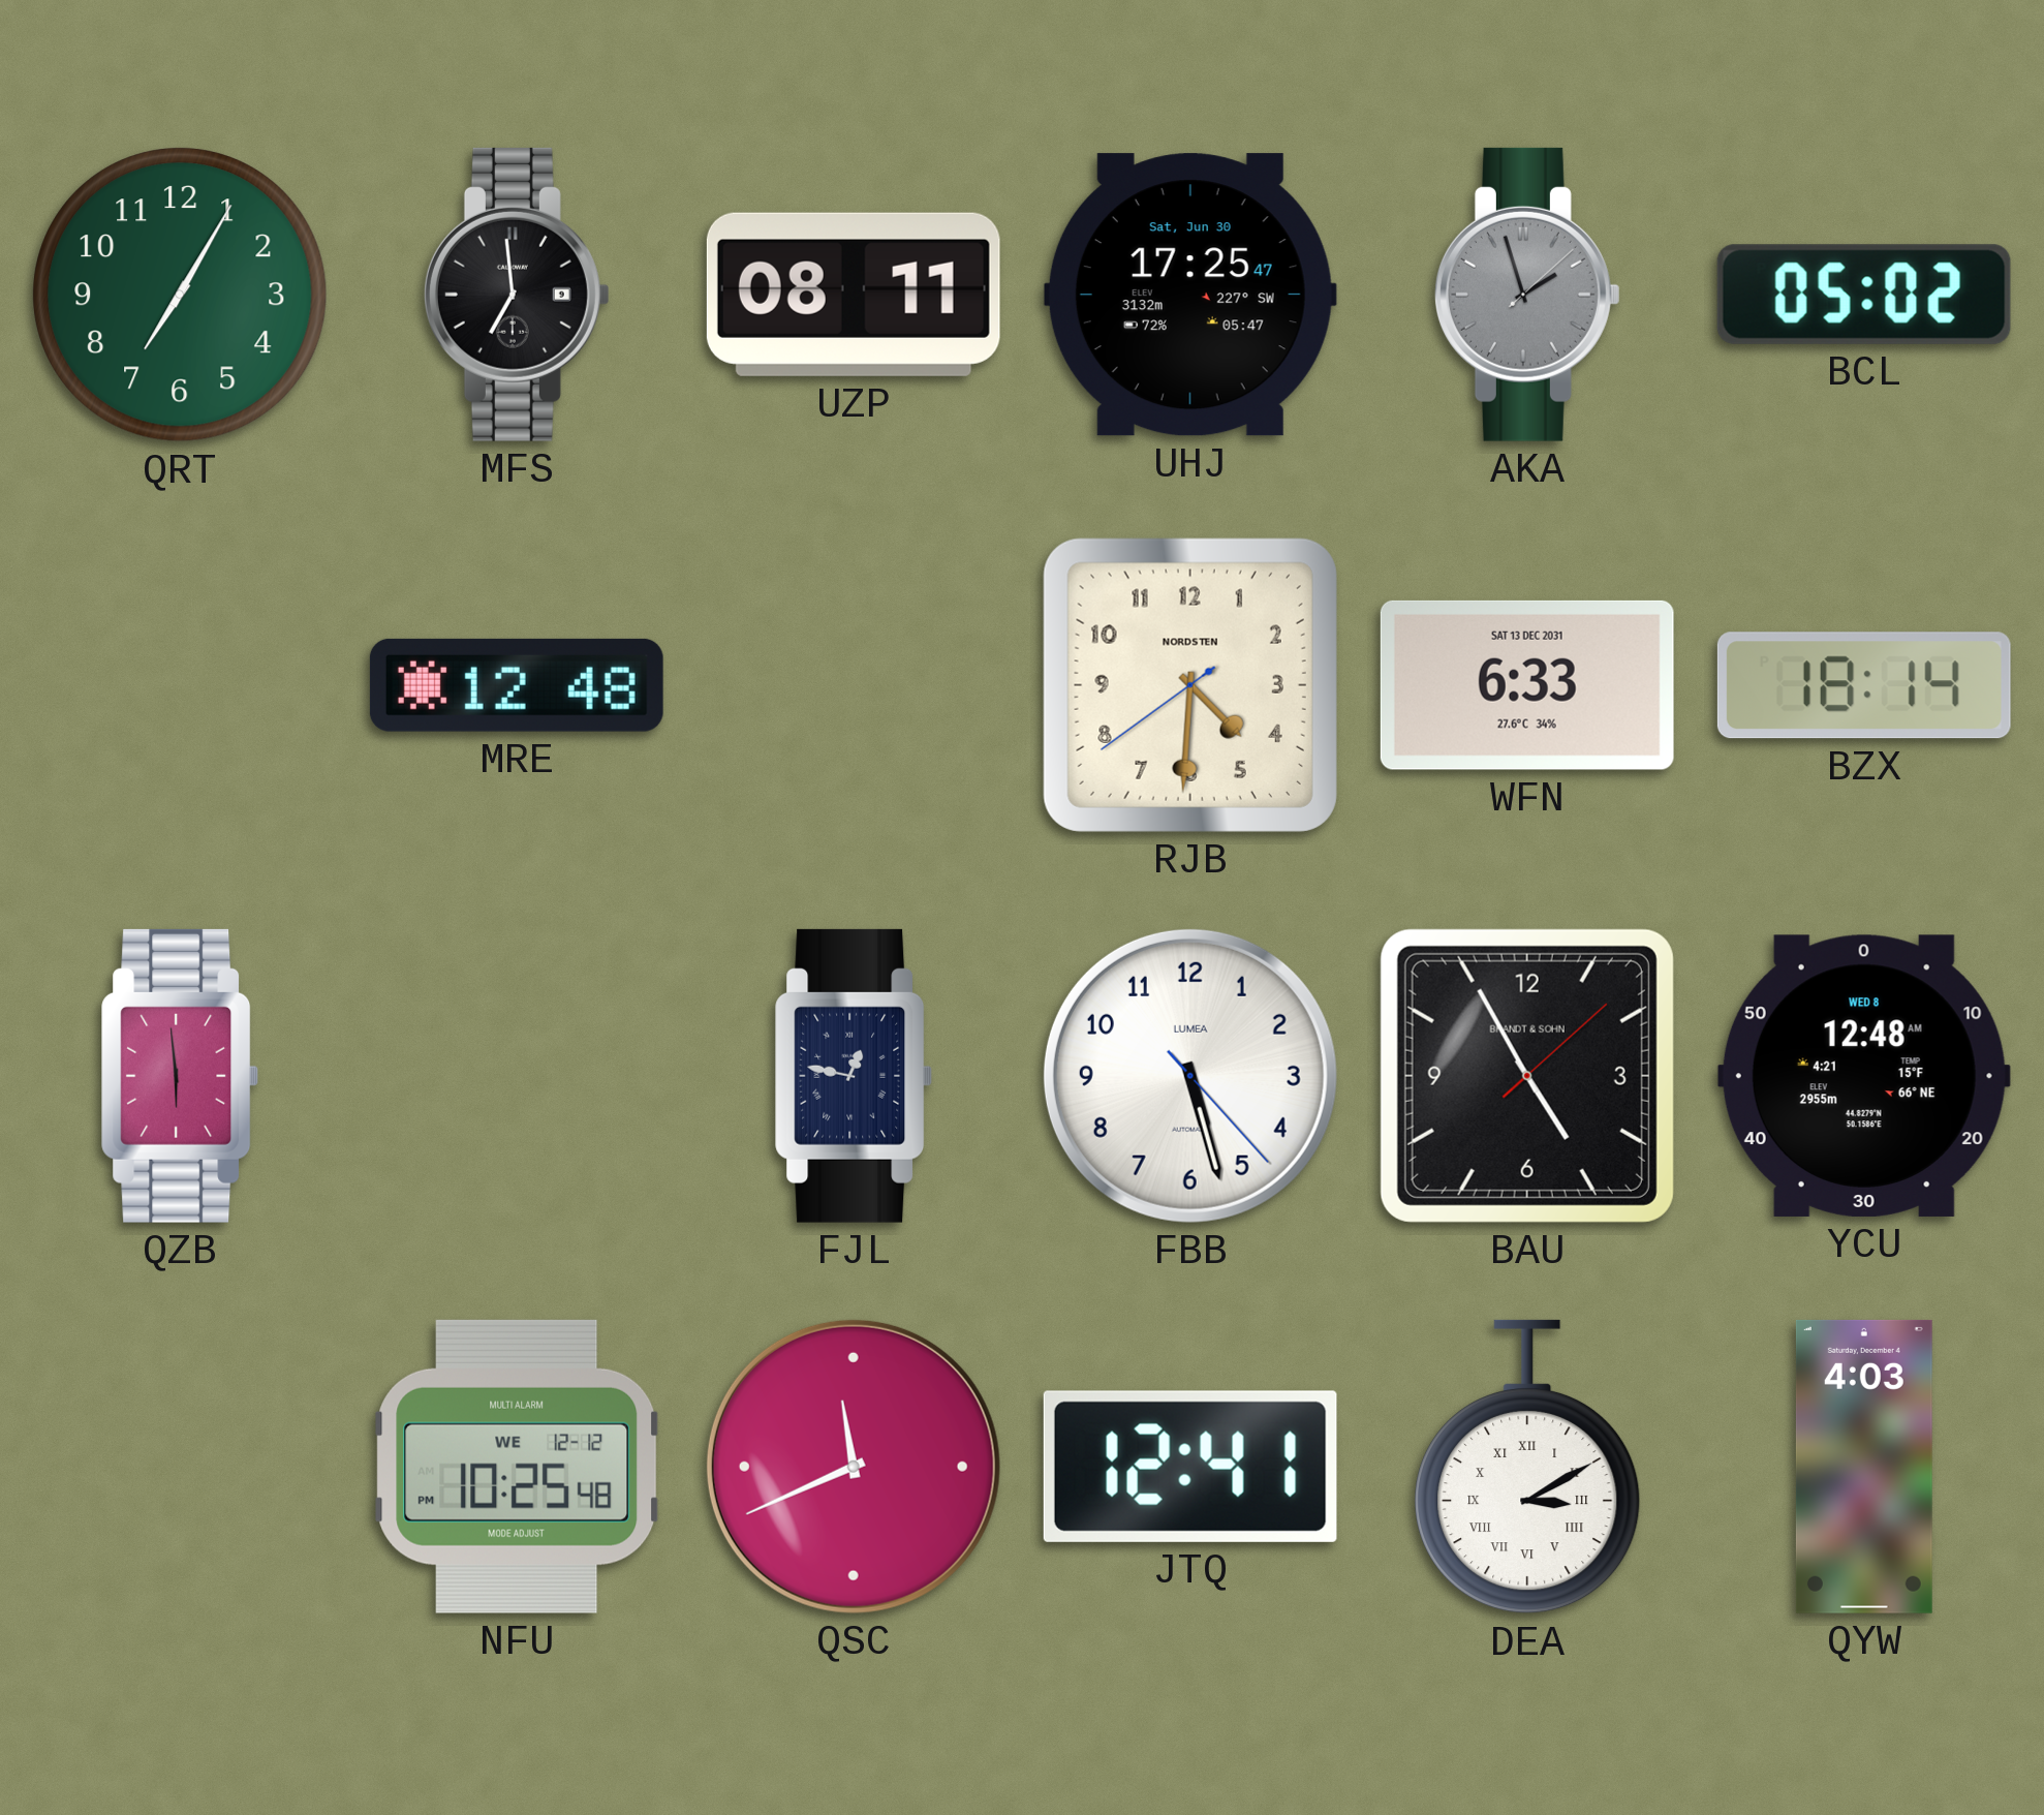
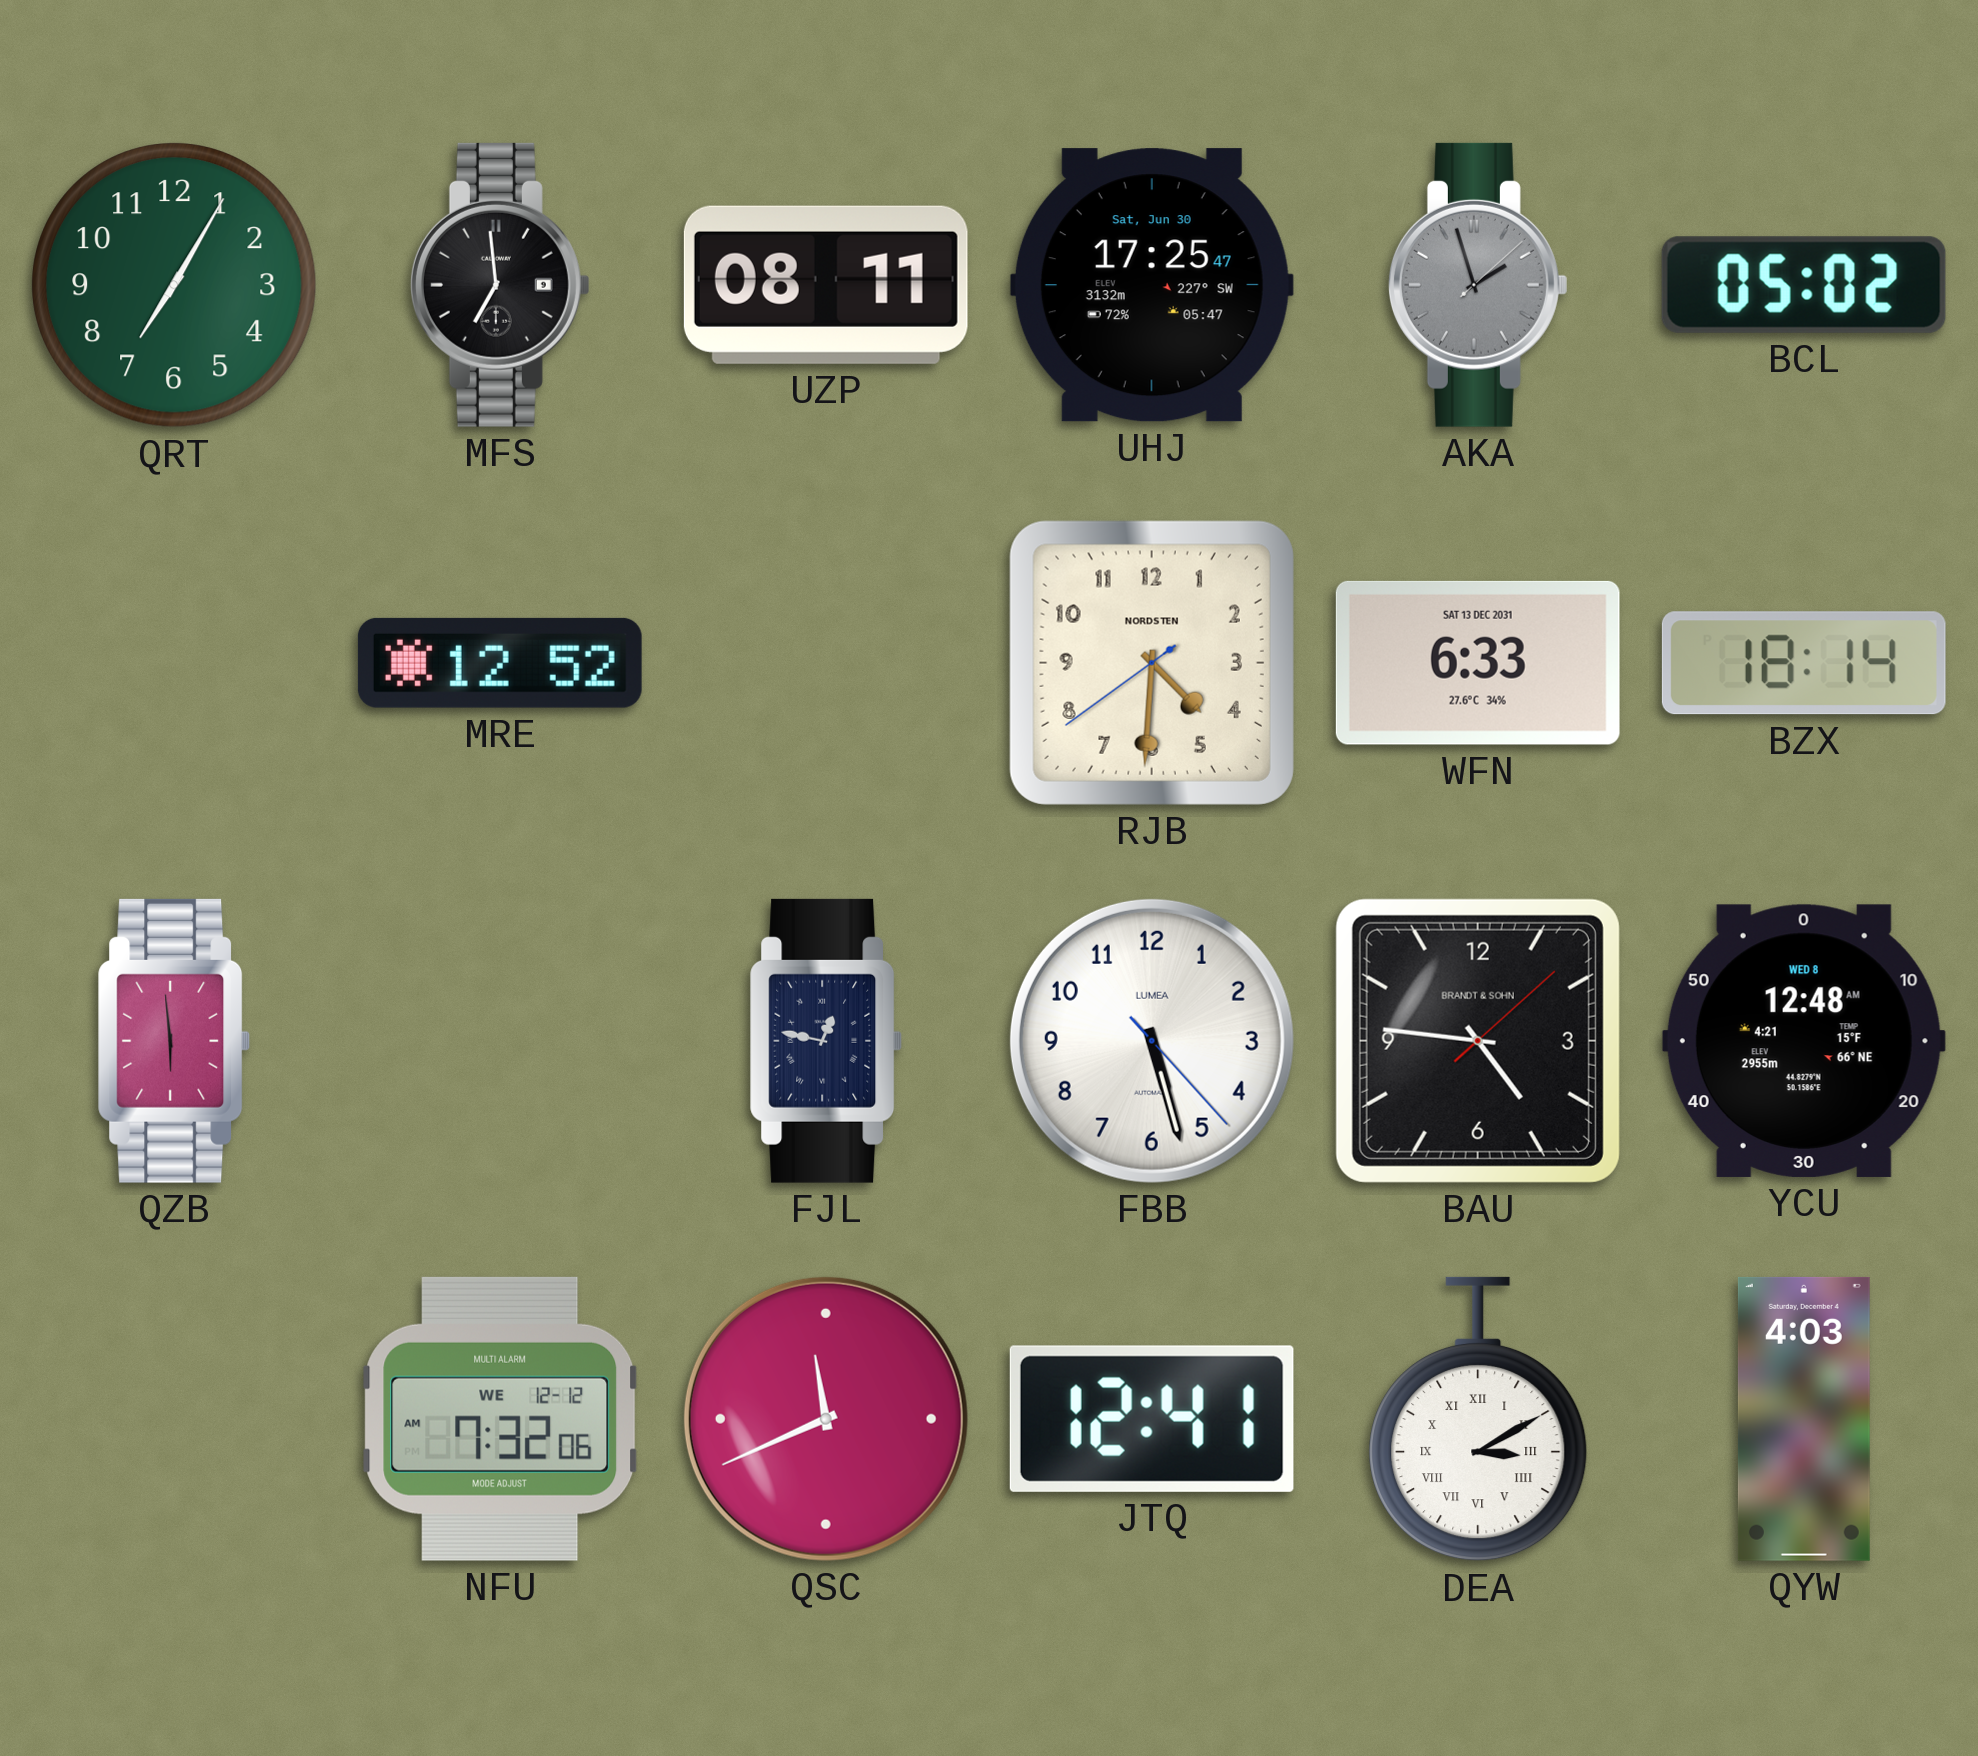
MRE: 12:48 -> 12:52 (500, 663)
BAU: 4:55 -> 4:46 (1478, 1041)
NFU: 10:25 -> 7:32 (500, 1419)
